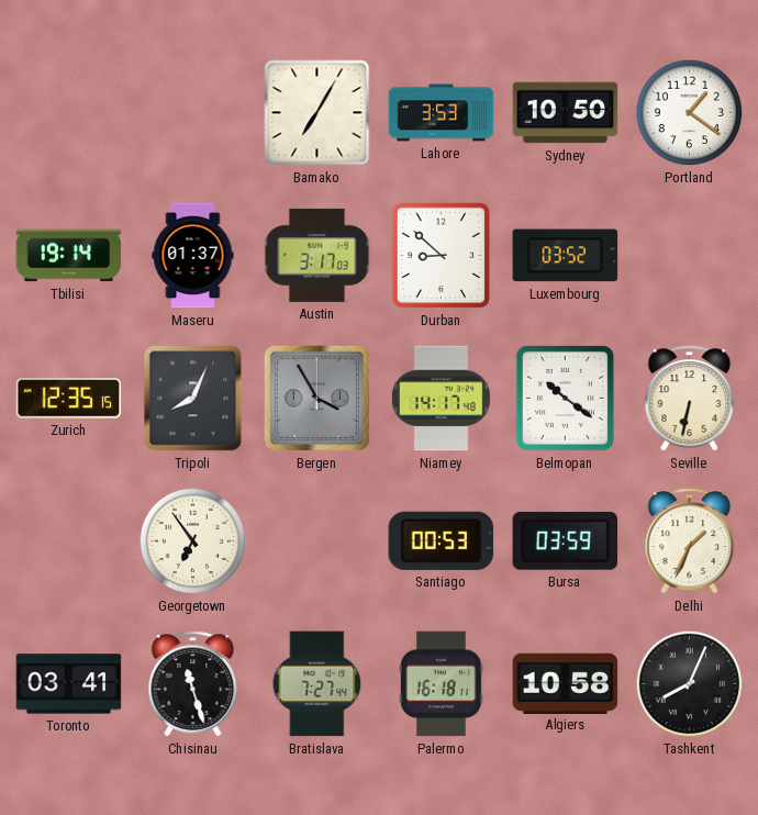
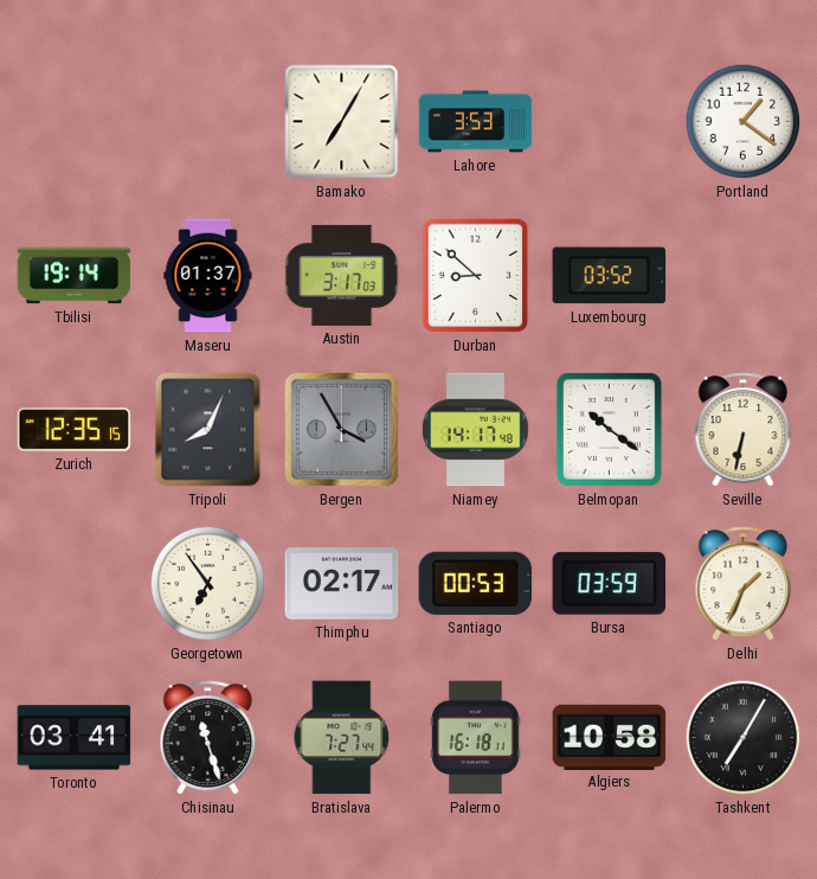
Sydney: 10:50 -> none (566, 113)
Thimphu: none -> 02:17 (342, 584)
Tashkent: 8:04 -> 7:05 (744, 738)
